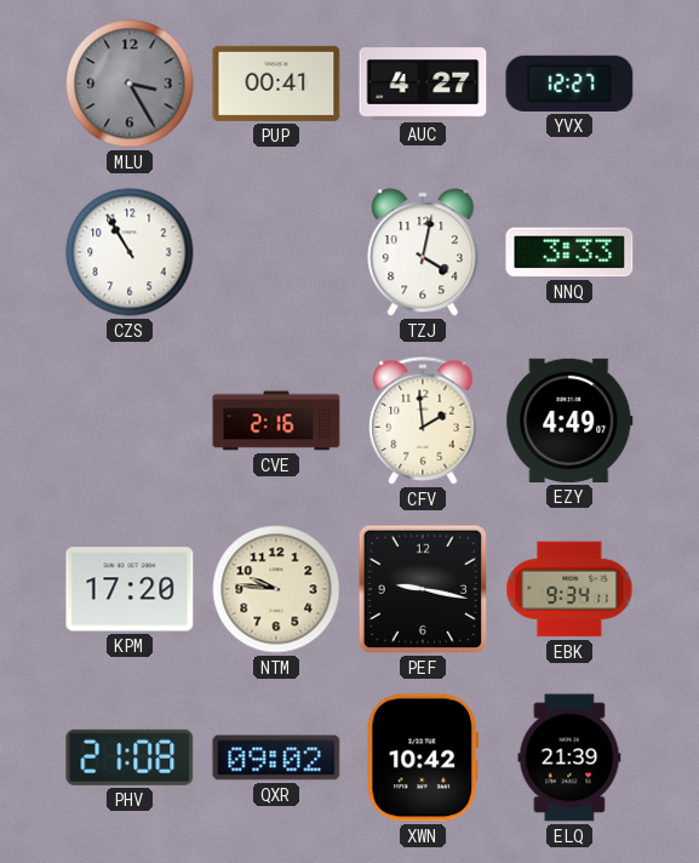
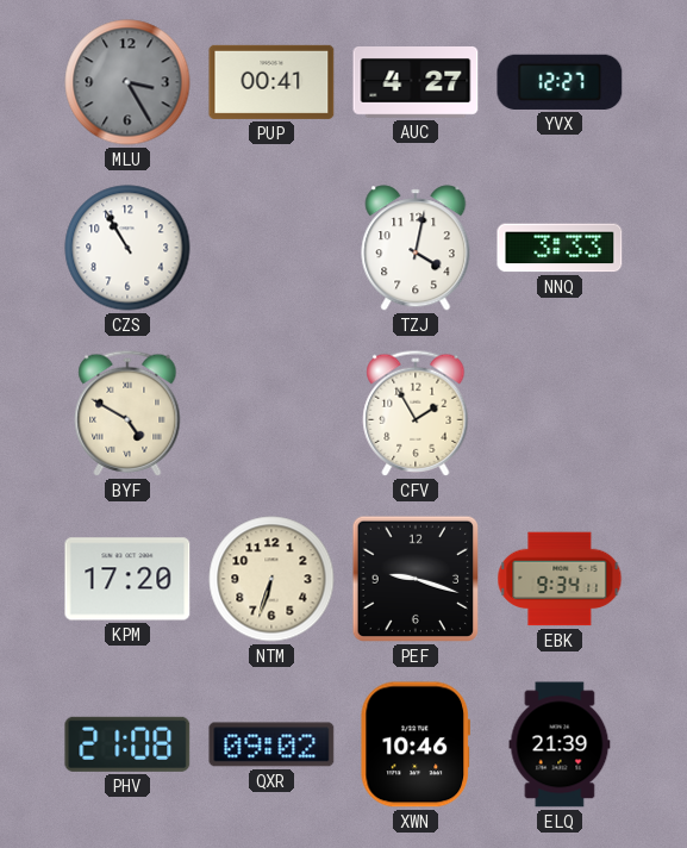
BYF: none -> 4:50 (127, 413)
CVE: 2:16 -> none (276, 421)
CFV: 1:59 -> 1:55 (416, 413)
EZY: 4:49 -> none (569, 421)
NTM: 9:46 -> 6:33 (271, 579)
PEF: 9:17 -> 9:18 (416, 579)
XWN: 10:42 -> 10:46 (414, 744)
